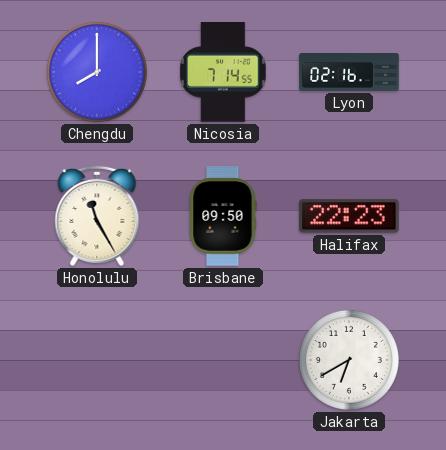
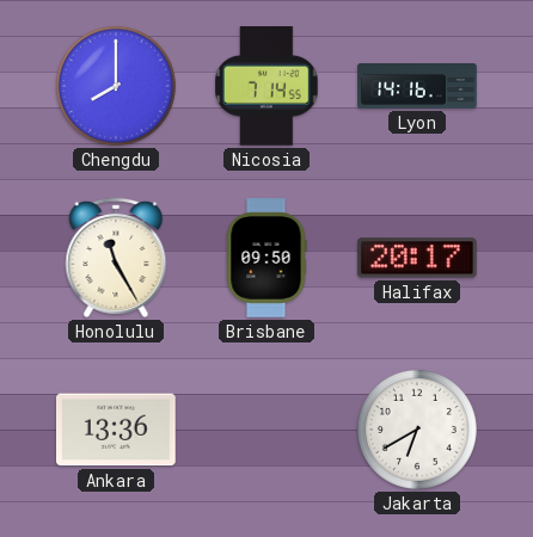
Lyon: 02:16 -> 14:16 (417, 87)
Halifax: 22:23 -> 20:17 (418, 258)
Ankara: none -> 13:36 (117, 430)
